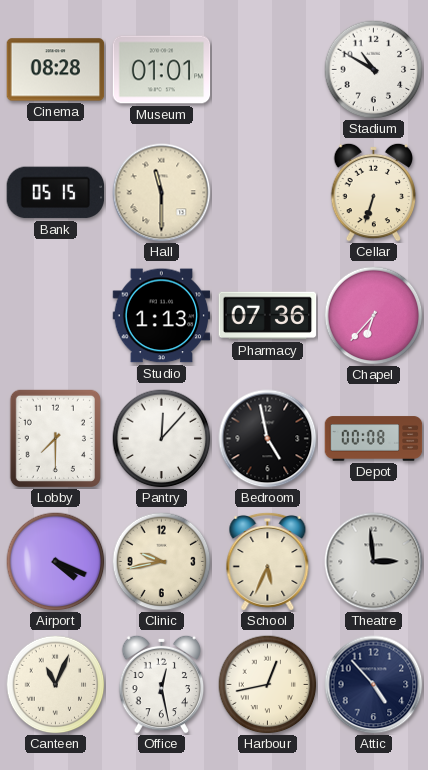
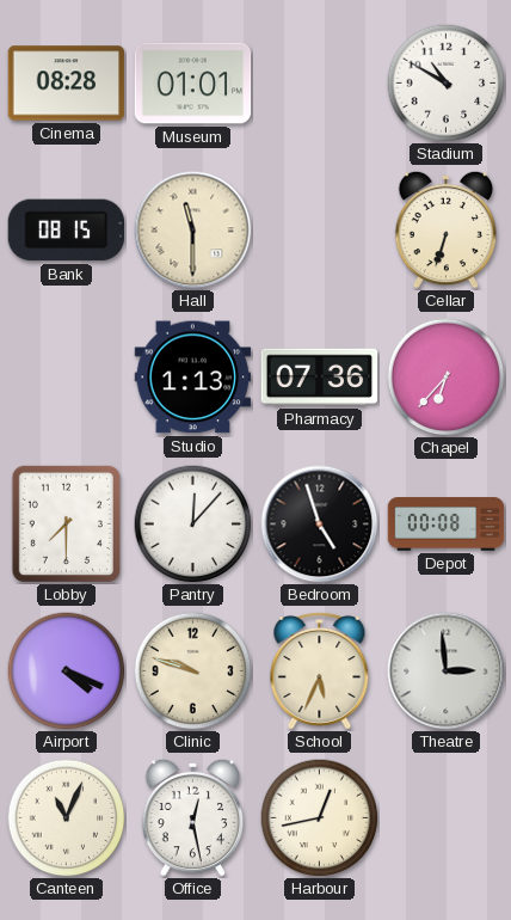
Bank: 05:15 -> 08:15 (67, 231)
Bedroom: 4:58 -> 4:57 (320, 525)
Clinic: 9:43 -> 9:48 (193, 671)
Attic: 4:53 -> none (374, 685)
